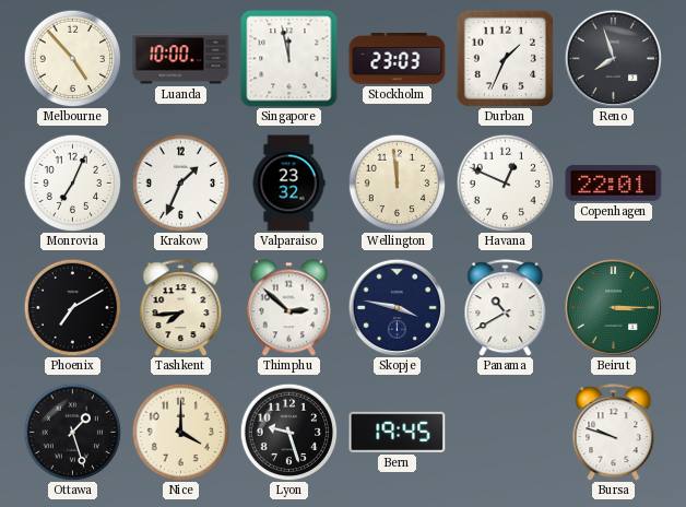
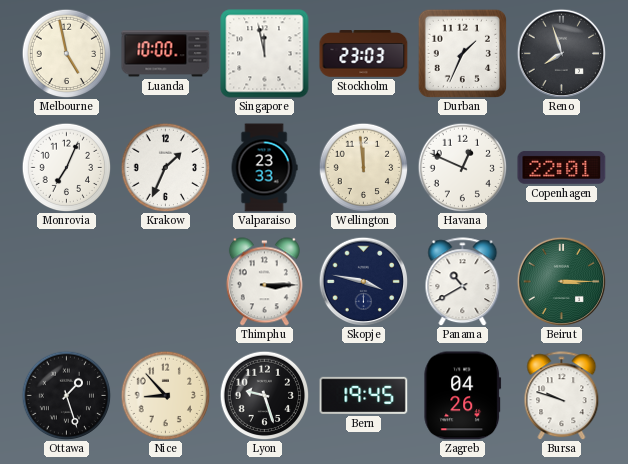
Melbourne: 4:53 -> 4:58 (66, 53)
Valparaiso: 23:32 -> 23:33 (264, 168)
Phoenix: 7:10 -> none (72, 307)
Tashkent: 7:44 -> none (181, 308)
Thimphu: 2:52 -> 3:15 (264, 282)
Nice: 4:00 -> 8:53 (165, 395)
Zagreb: none -> 04:26 (463, 396)
